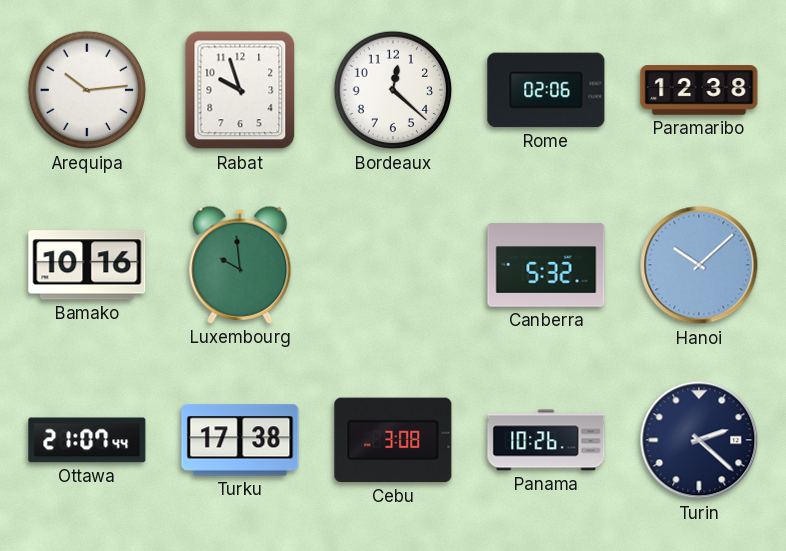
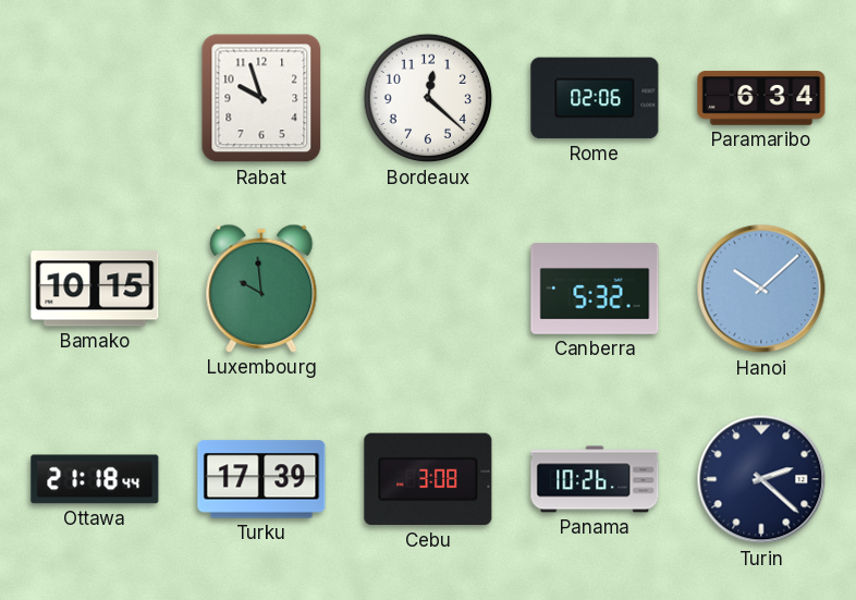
Arequipa: 10:14 -> none (87, 90)
Paramaribo: 12:38 -> 6:34 (761, 98)
Bamako: 10:16 -> 10:15 (95, 289)
Ottawa: 21:07 -> 21:18 (95, 479)
Turku: 17:38 -> 17:39 (261, 479)
